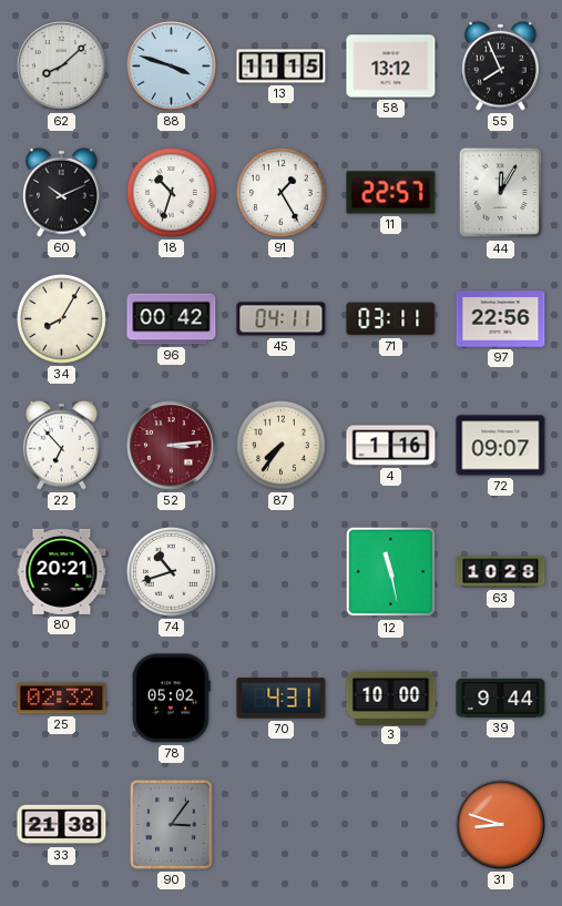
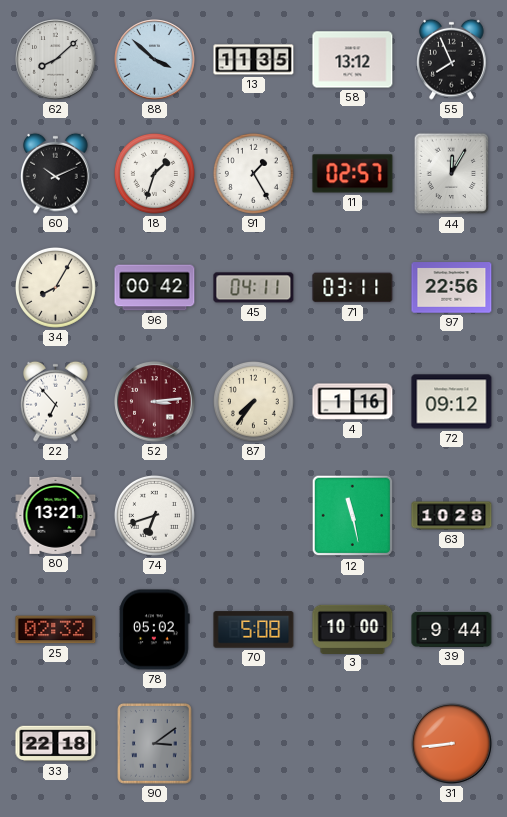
88: 3:48 -> 3:52 (155, 60)
13: 11:15 -> 11:35 (254, 60)
18: 10:33 -> 1:33 (154, 173)
11: 22:57 -> 02:57 (353, 174)
72: 09:07 -> 09:12 (452, 402)
80: 20:21 -> 13:21 (56, 515)
74: 10:42 -> 6:42 (154, 515)
70: 4:31 -> 5:08 (254, 630)
33: 21:38 -> 22:18 (56, 744)
90: 3:06 -> 3:09 (154, 743)
31: 8:48 -> 8:44 (452, 744)
